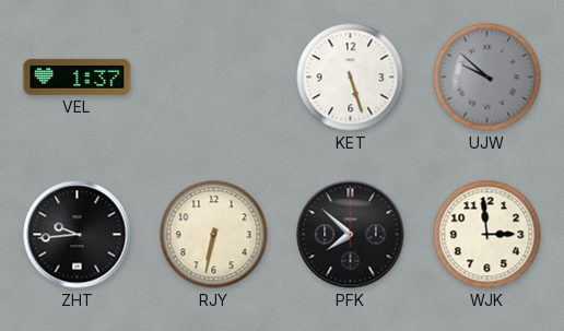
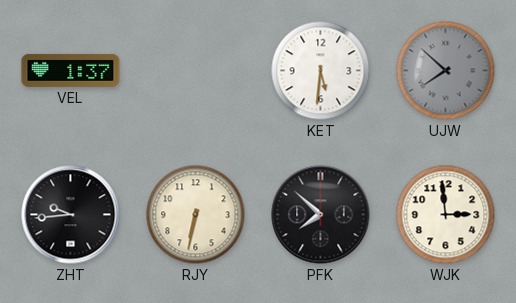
KET: 5:27 -> 5:31 (321, 71)
UJW: 9:52 -> 7:52 (446, 71)
